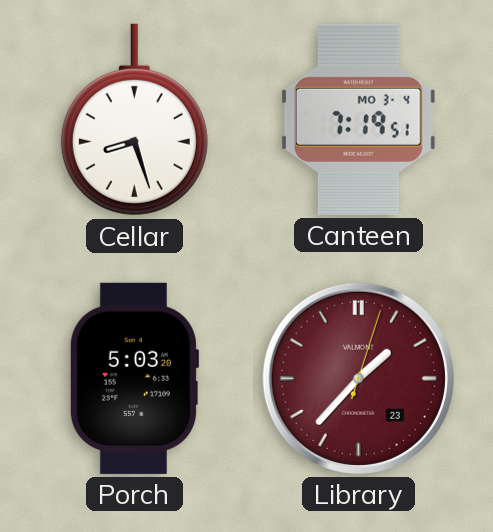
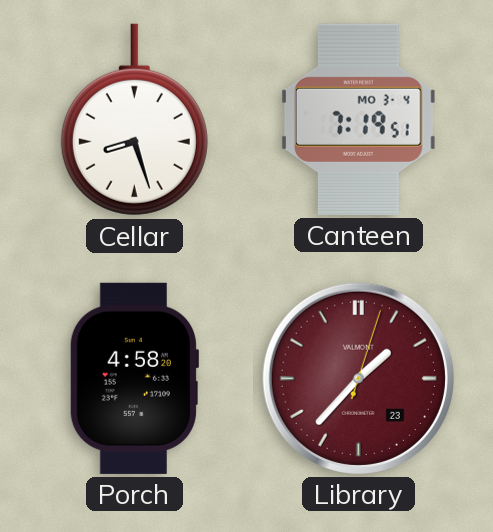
Porch: 5:03 -> 4:58 (134, 378)
